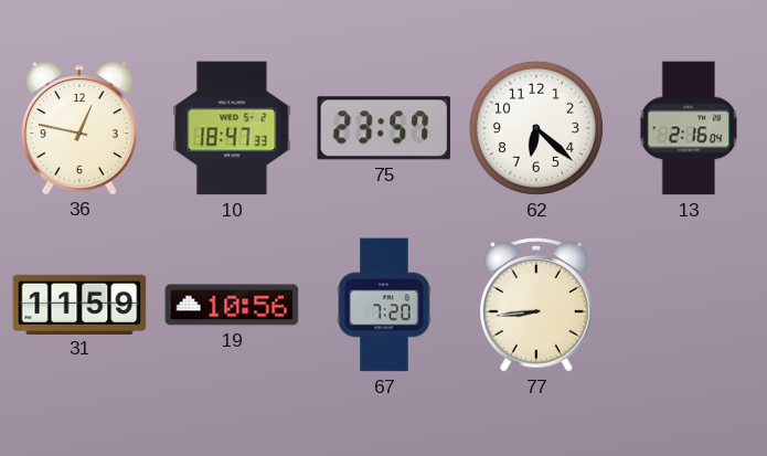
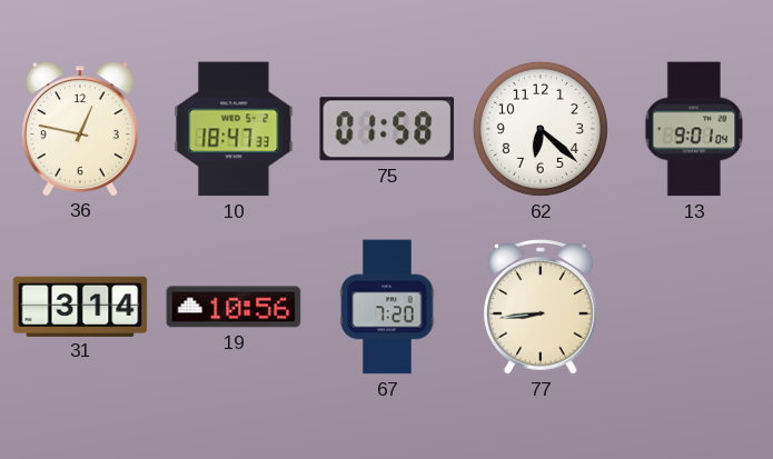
75: 23:57 -> 01:58 (387, 129)
13: 2:16 -> 9:01 (694, 129)
31: 11:59 -> 3:14 (80, 306)
